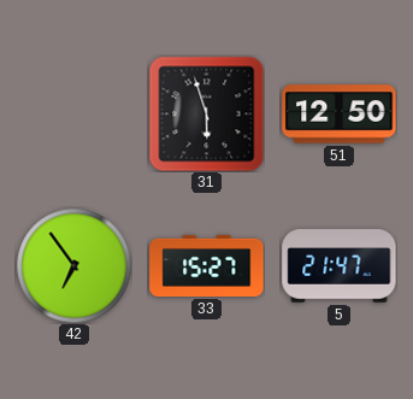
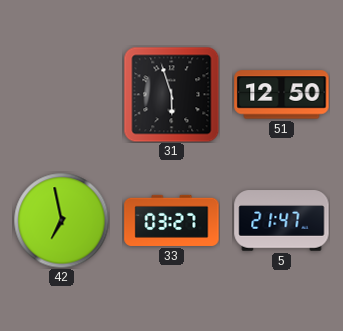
42: 6:54 -> 6:58 (61, 220)
33: 15:27 -> 03:27 (172, 220)
